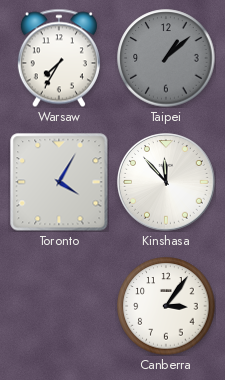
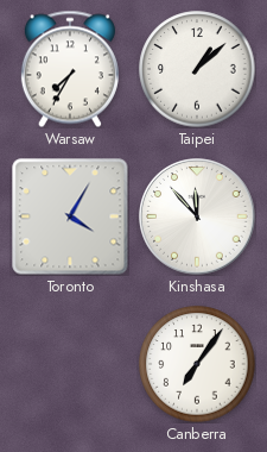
Taipei dial: grey -> white (197, 69)
Canberra: 3:06 -> 7:06 (197, 364)
